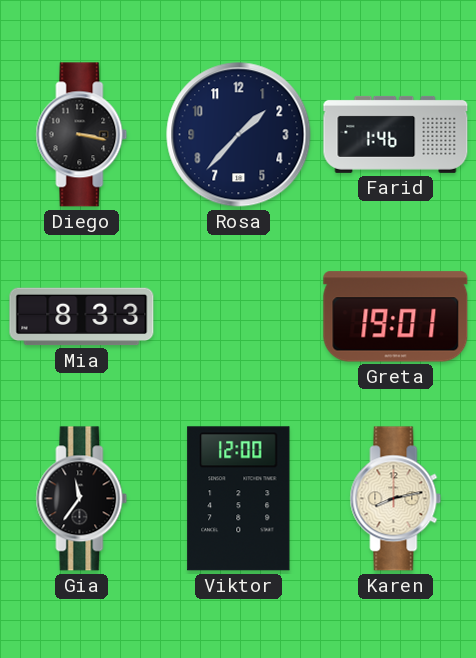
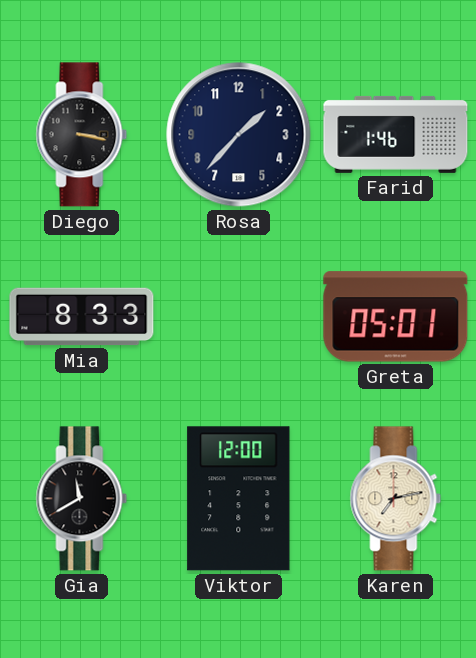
Greta: 19:01 -> 05:01 (396, 317)
Gia: 11:36 -> 11:40 (82, 499)
Karen: 8:13 -> 7:13 (396, 499)
